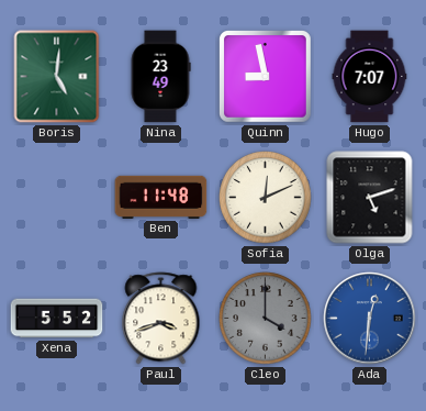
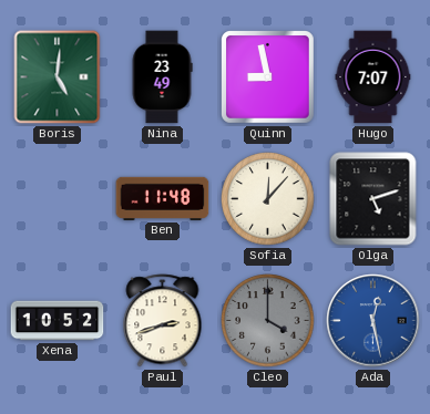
Sofia: 12:11 -> 12:07 (268, 199)
Xena: 5:52 -> 10:52 (58, 321)
Paul: 3:42 -> 2:42 (163, 321)
Ada: 12:31 -> 12:28 (373, 321)
